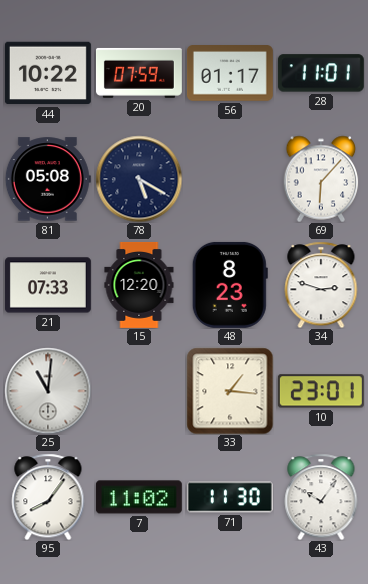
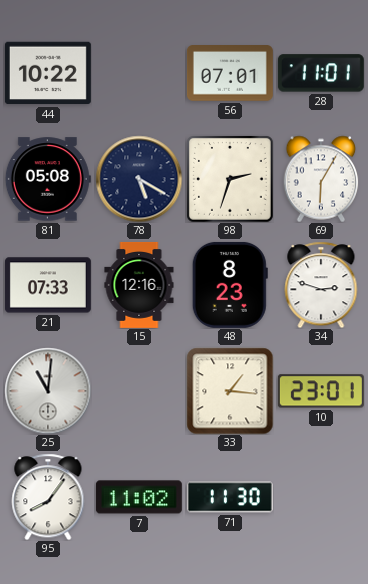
20: 07:59 -> none (139, 73)
56: 01:17 -> 07:01 (230, 74)
98: none -> 2:33 (230, 179)
69: 6:07 -> 6:05 (321, 179)
15: 12:20 -> 12:16 (139, 285)
43: 10:06 -> none (321, 497)
